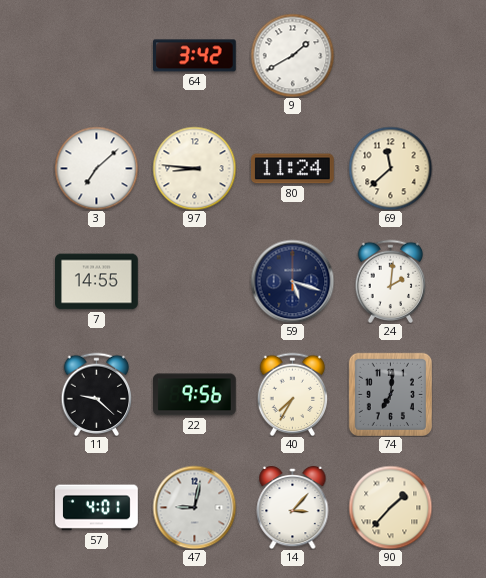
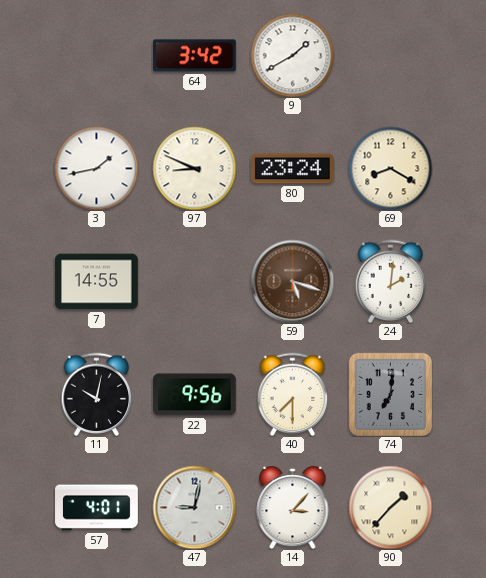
3: 7:08 -> 1:43 (96, 168)
97: 8:46 -> 8:49 (194, 168)
80: 11:24 -> 23:24 (293, 169)
69: 11:38 -> 8:20 (390, 168)
59 dial: navy -> brown (292, 281)
11: 9:22 -> 10:02 (97, 394)
40: 7:35 -> 7:30 (293, 394)
